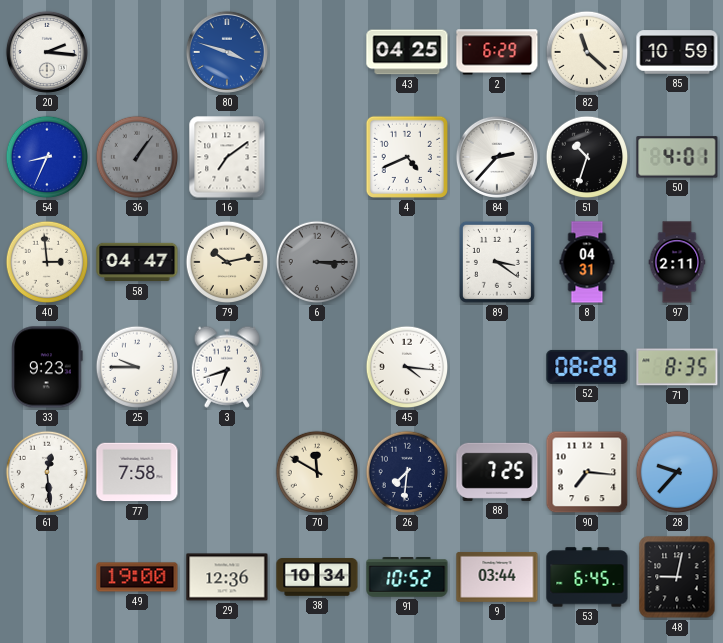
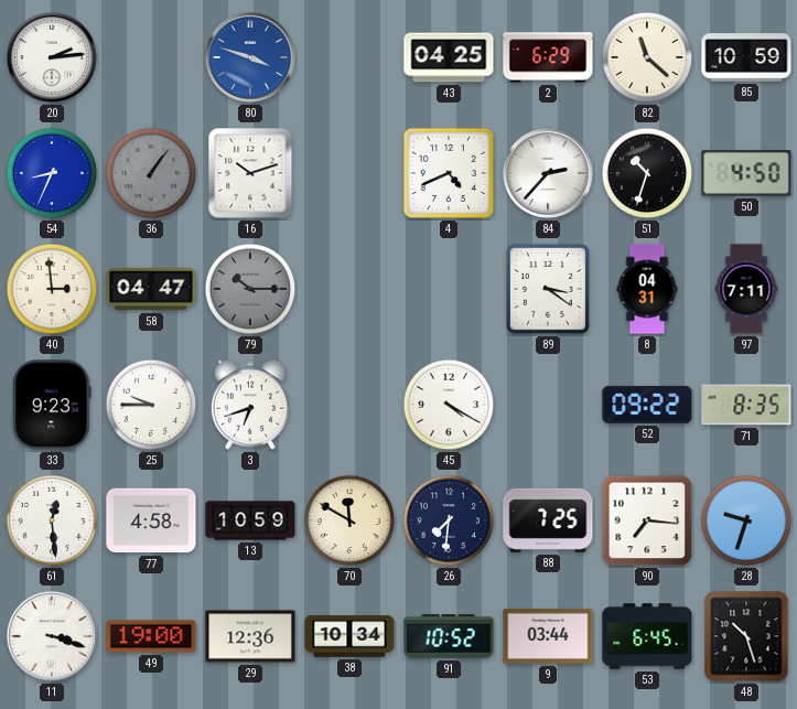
20: 2:16 -> 2:14 (52, 57)
16: 7:09 -> 10:12 (250, 173)
50: 4:01 -> 4:50 (746, 173)
79: 10:13 -> 10:15 (250, 289)
79 dial: cream -> grey (250, 289)
6: 3:15 -> none (317, 262)
97: 2:11 -> 7:11 (746, 289)
45: 4:16 -> 4:20 (449, 405)
52: 08:28 -> 09:22 (647, 405)
77: 7:58 -> 4:58 (151, 520)
13: none -> 10:59 (250, 520)
28: 9:37 -> 9:33 (746, 520)
11: none -> 3:18 (52, 636)
48: 9:02 -> 10:27 (746, 636)
